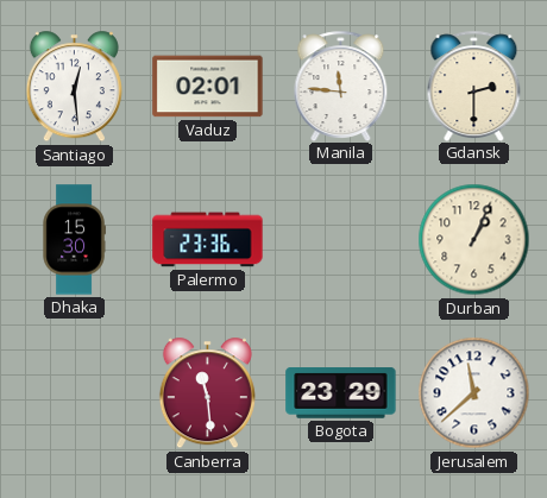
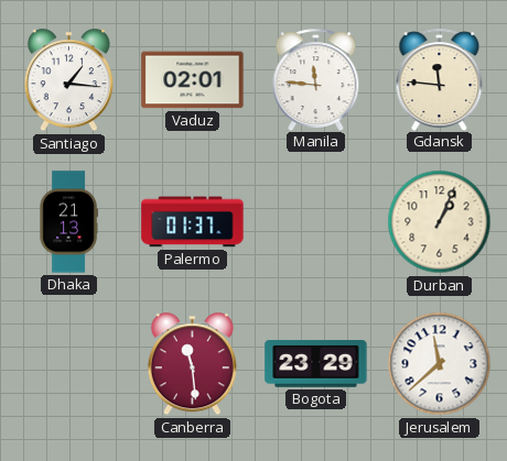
Santiago: 12:29 -> 1:16 (68, 80)
Gdansk: 2:30 -> 11:46 (440, 79)
Dhaka: 15:30 -> 21:13 (68, 222)
Palermo: 23:36 -> 01:37 (193, 222)
